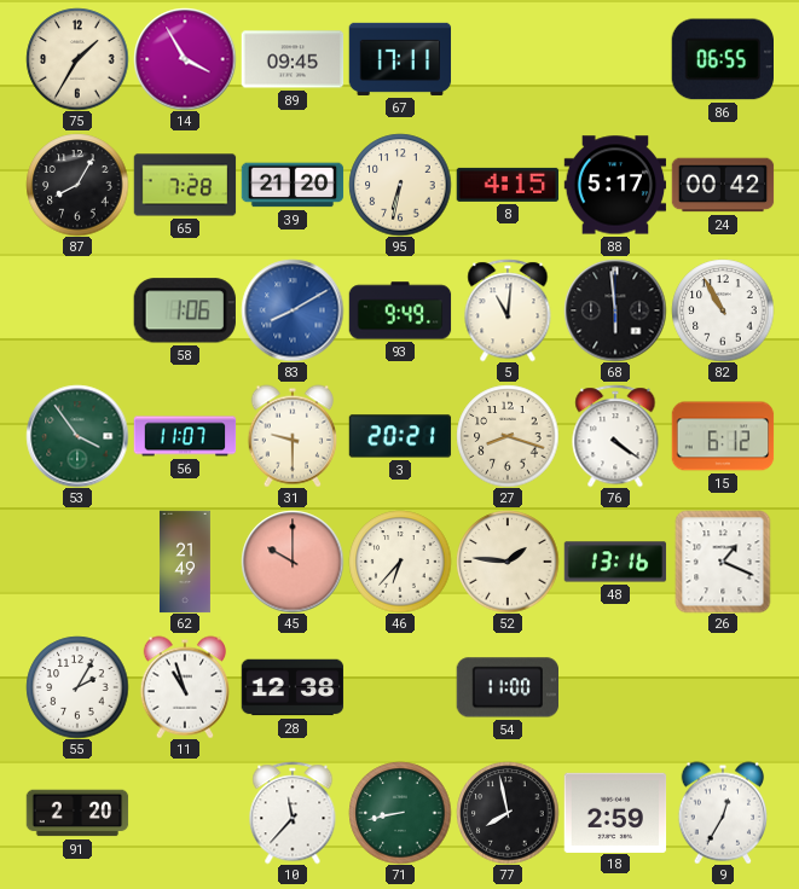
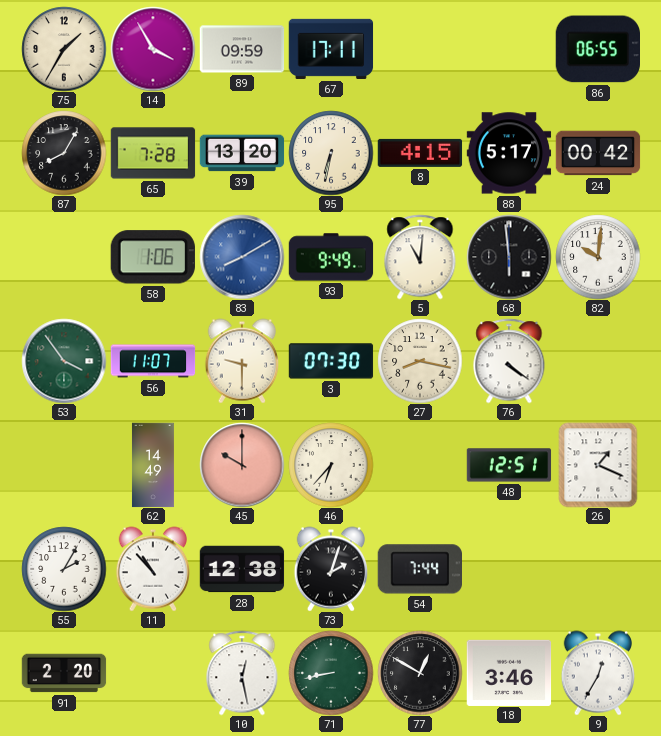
89: 09:45 -> 09:59 (242, 49)
39: 21:20 -> 13:20 (242, 153)
82: 10:55 -> 10:01 (598, 257)
3: 20:21 -> 07:30 (331, 361)
27: 8:18 -> 8:17 (420, 361)
15: 6:12 -> none (723, 436)
62: 21:49 -> 14:49 (153, 465)
52: 1:46 -> none (508, 562)
48: 13:16 -> 12:51 (509, 465)
11: 10:57 -> 10:53 (152, 569)
73: none -> 2:03 (330, 569)
54: 11:00 -> 7:44 (419, 569)
10: 11:37 -> 12:28 (242, 673)
77: 7:58 -> 12:50 (420, 673)
18: 2:59 -> 3:46 (509, 672)
